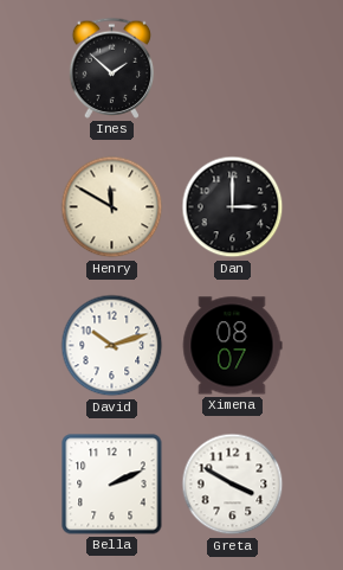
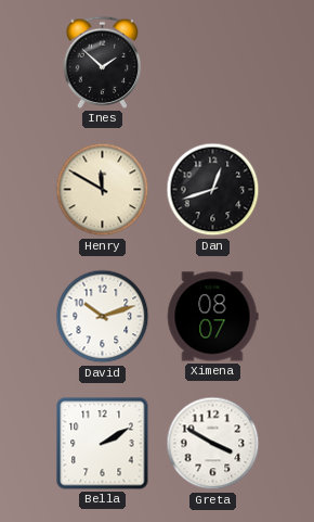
Dan: 3:00 -> 12:42 (213, 190)
Bella: 2:11 -> 2:10 (103, 444)
